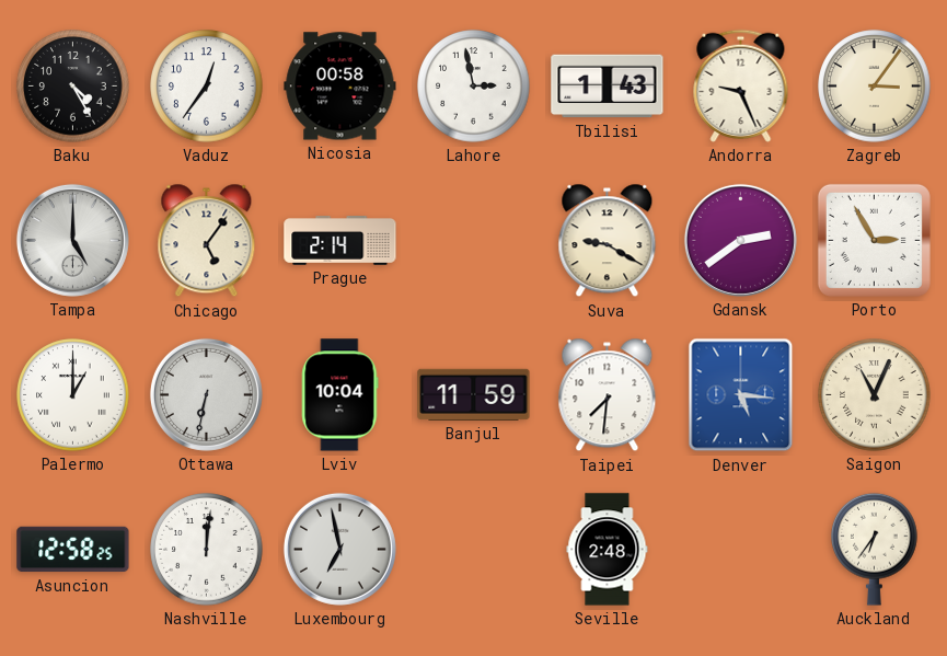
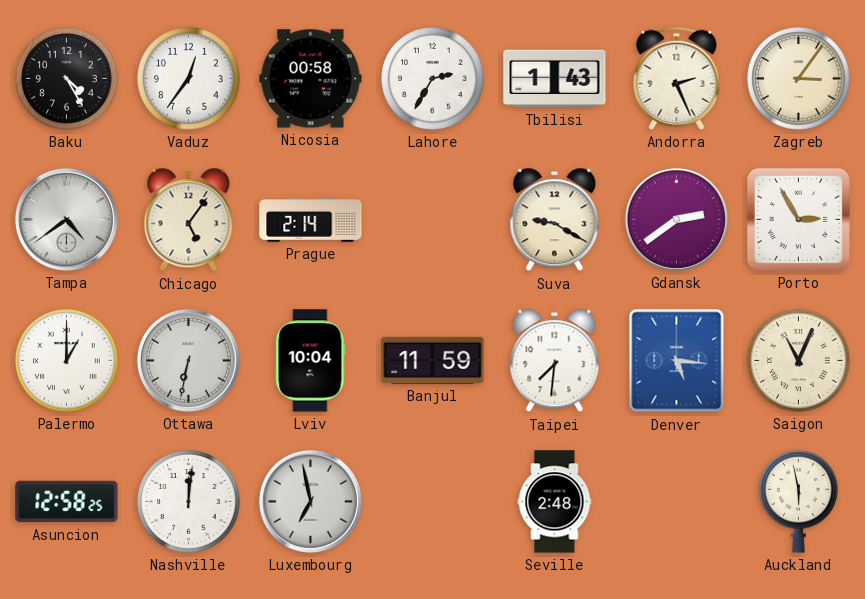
Lahore: 2:58 -> 2:35 (433, 79)
Andorra: 9:26 -> 2:26 (677, 78)
Tampa: 5:00 -> 4:39 (66, 219)
Auckland: 6:36 -> 5:58 (799, 501)
